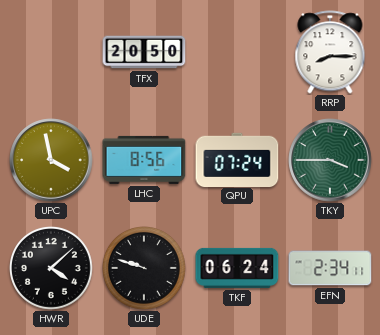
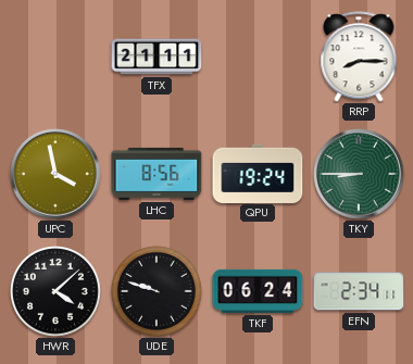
TFX: 20:50 -> 21:11 (157, 57)
QPU: 07:24 -> 19:24 (258, 173)
TKY: 3:45 -> 8:45 (359, 174)
